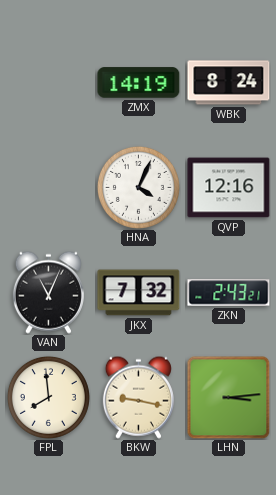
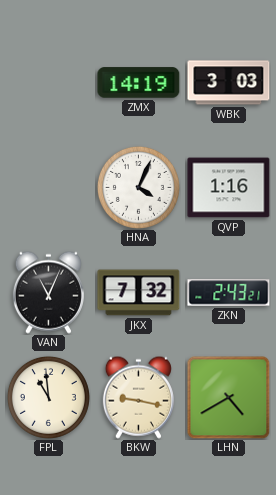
WBK: 8:24 -> 3:03 (229, 83)
QVP: 12:16 -> 1:16 (229, 188)
FPL: 7:59 -> 10:59 (48, 397)
LHN: 3:14 -> 4:40 (228, 397)
